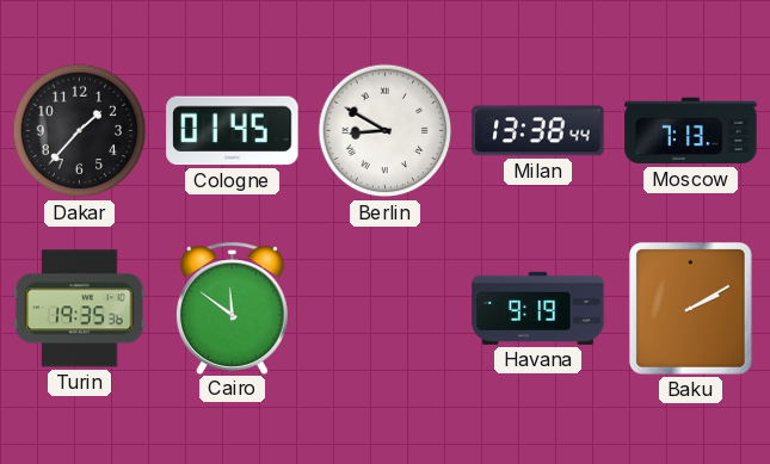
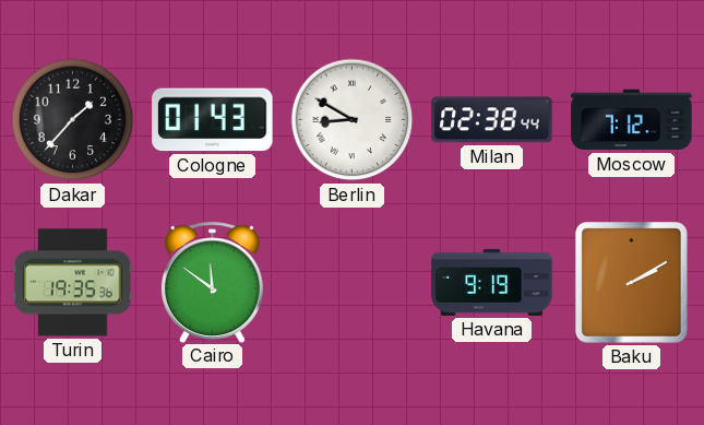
Cologne: 01:45 -> 01:43 (213, 120)
Milan: 13:38 -> 02:38 (492, 120)
Moscow: 7:13 -> 7:12 (632, 120)
